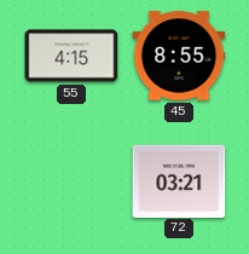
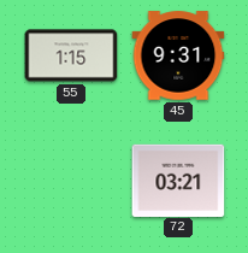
55: 4:15 -> 1:15 (71, 55)
45: 8:55 -> 9:31 (178, 55)
